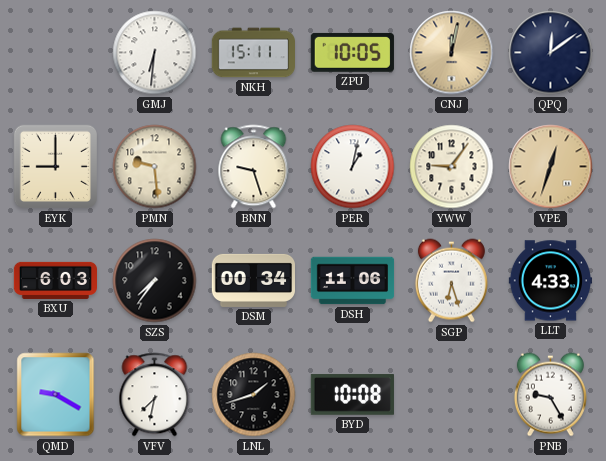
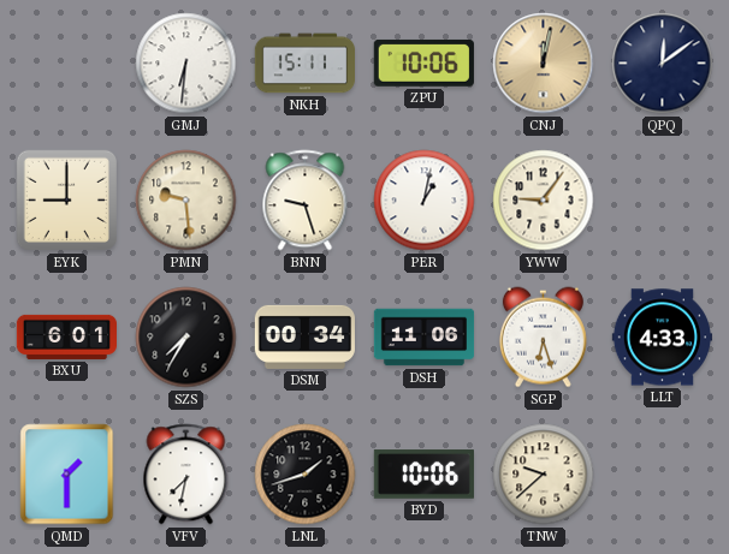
ZPU: 10:05 -> 10:06 (423, 62)
VPE: 12:33 -> none (551, 167)
BXU: 6:03 -> 6:01 (66, 336)
SZS: 7:36 -> 7:35 (186, 338)
QMD: 9:20 -> 1:30 (67, 475)
BYD: 10:08 -> 10:06 (423, 475)
TNW: none -> 9:38 (544, 475)
PNB: 9:25 -> none (550, 395)
